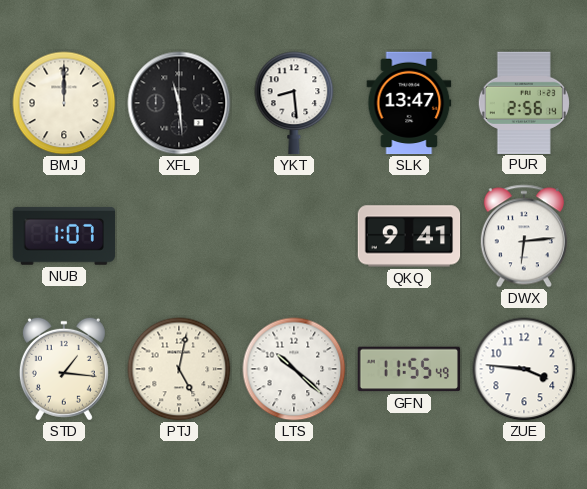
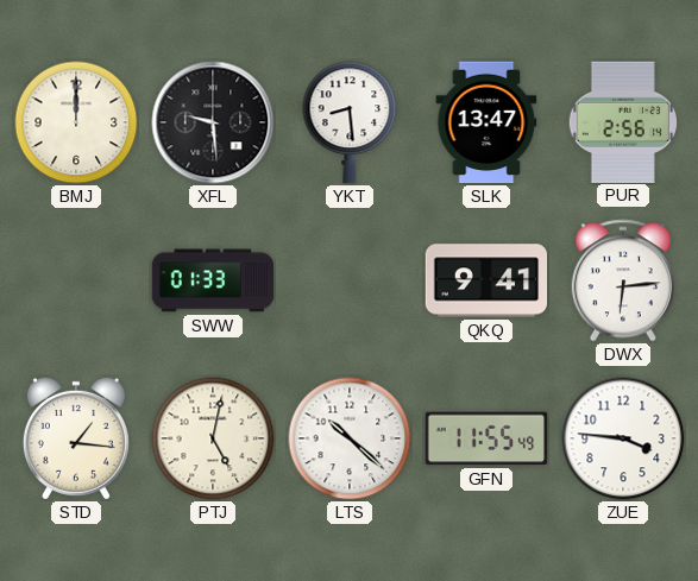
XFL: 11:29 -> 9:29 (213, 122)
NUB: 1:07 -> none (63, 236)
SWW: none -> 01:33 (213, 280)
